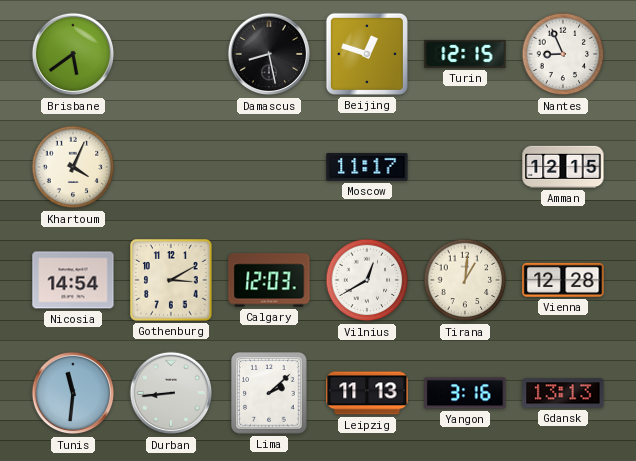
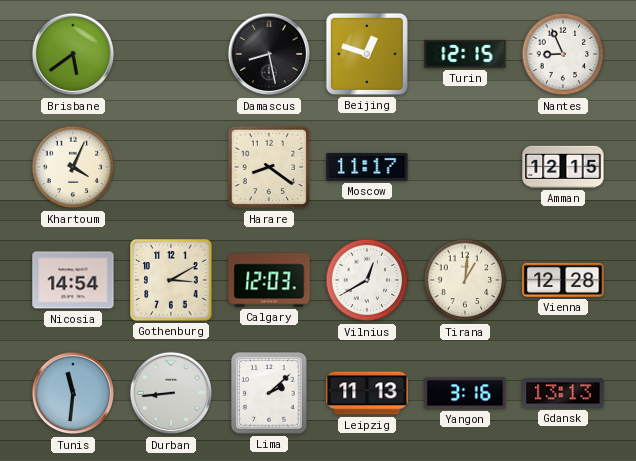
Harare: none -> 8:21 (269, 167)
